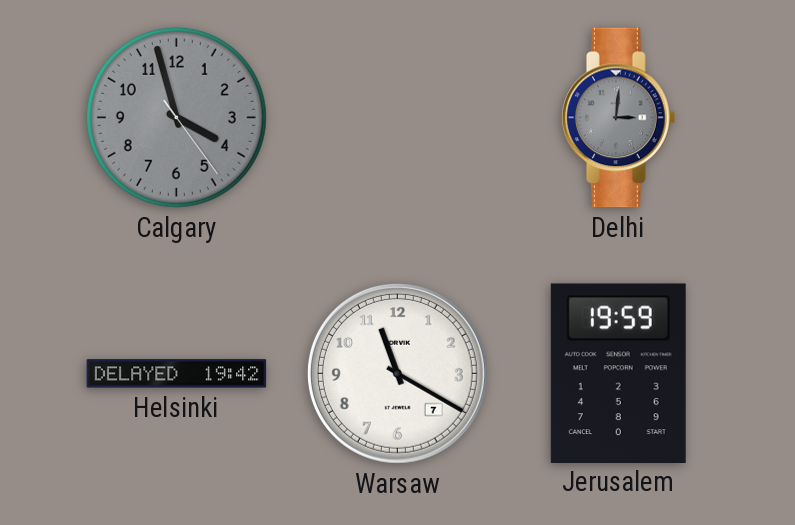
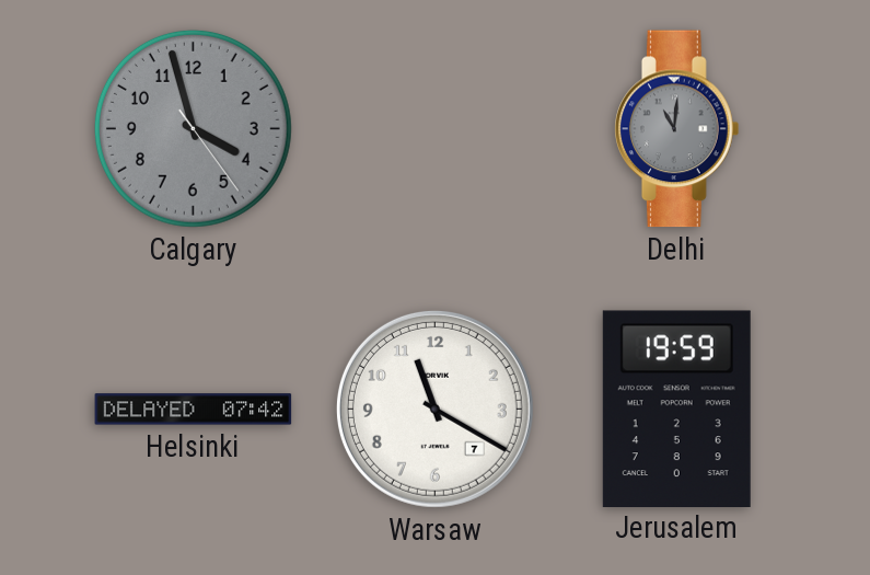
Delhi: 3:01 -> 11:01 (677, 129)
Helsinki: 19:42 -> 07:42 (194, 410)
